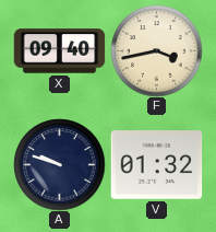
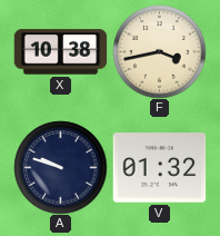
X: 09:40 -> 10:38 (60, 52)
